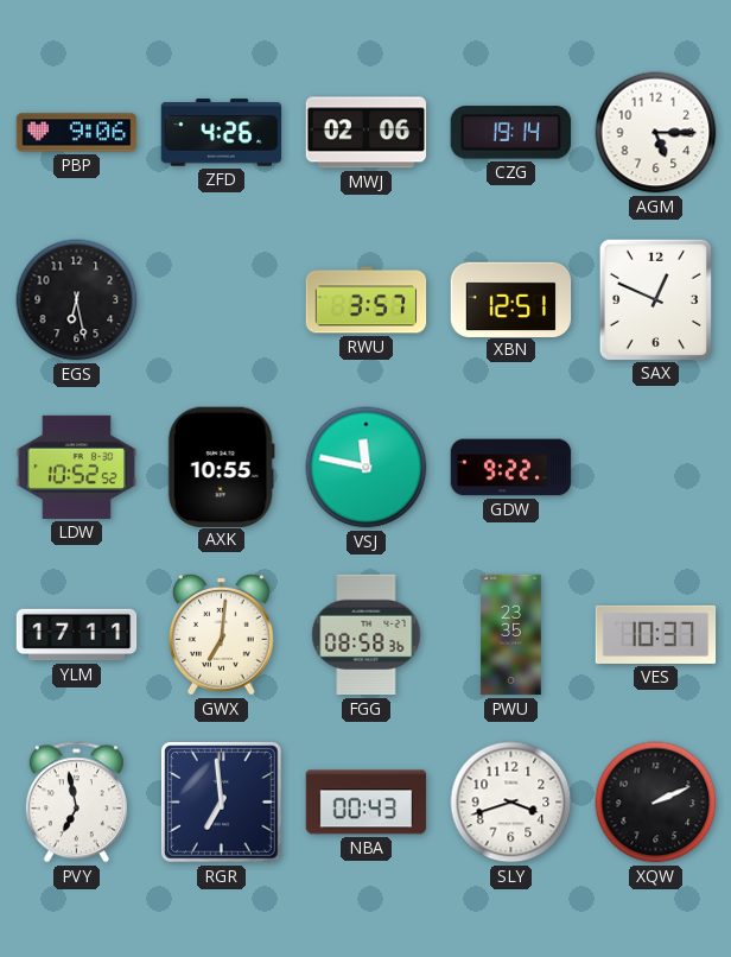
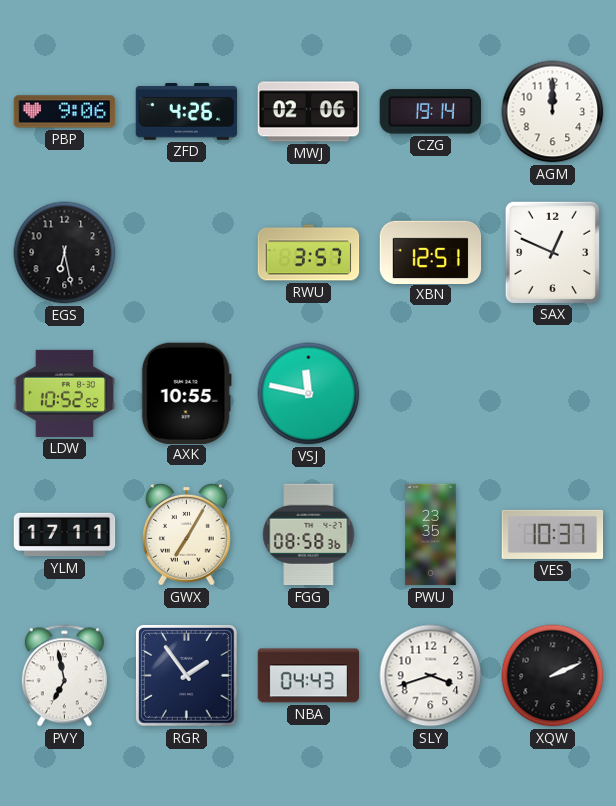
AGM: 5:15 -> 12:00 (553, 112)
GDW: 9:22 -> none (511, 468)
GWX: 7:01 -> 7:05 (187, 535)
RGR: 6:59 -> 1:54 (187, 676)
NBA: 00:43 -> 04:43 (309, 676)
